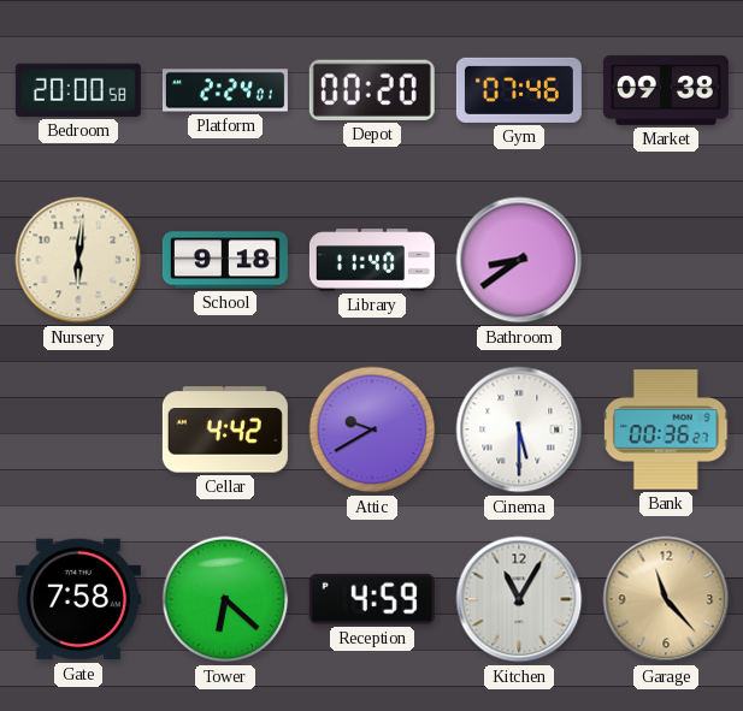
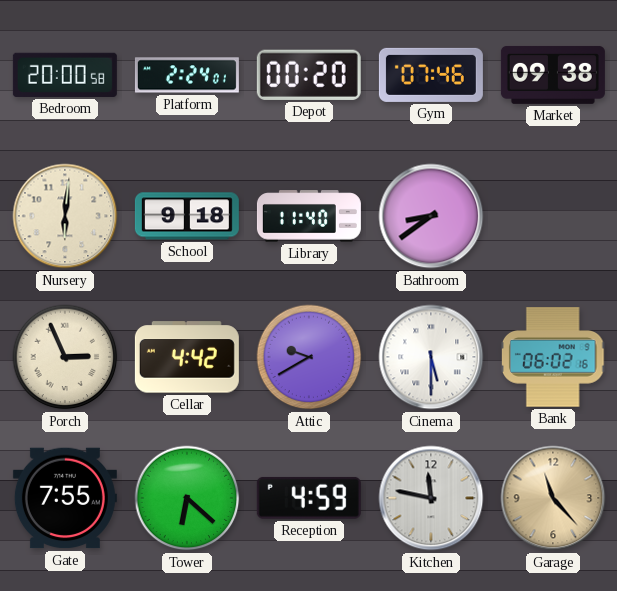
Porch: none -> 2:56 (65, 357)
Bank: 00:36 -> 06:02 (554, 357)
Gate: 7:58 -> 7:55 (65, 498)
Kitchen: 11:05 -> 11:47 (431, 498)
